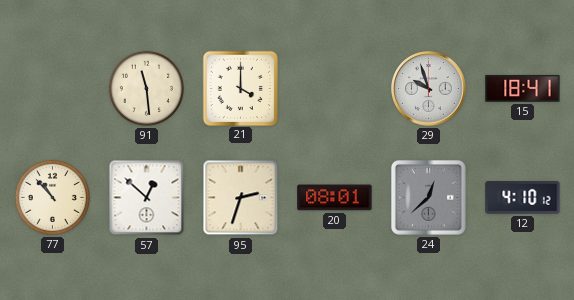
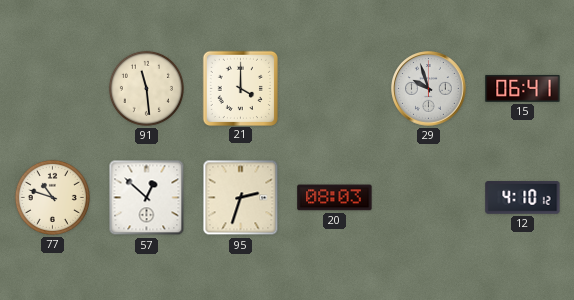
15: 18:41 -> 06:41 (523, 88)
77: 10:53 -> 10:48 (52, 197)
20: 08:01 -> 08:03 (335, 198)
24: 12:38 -> none (428, 197)
